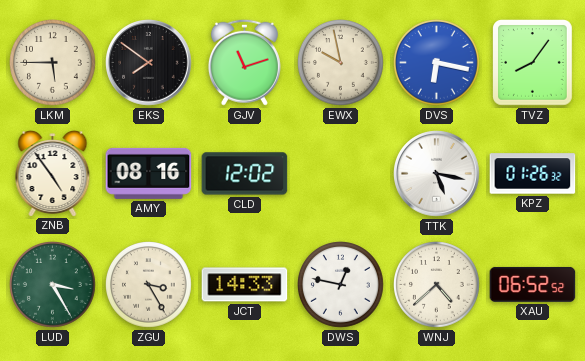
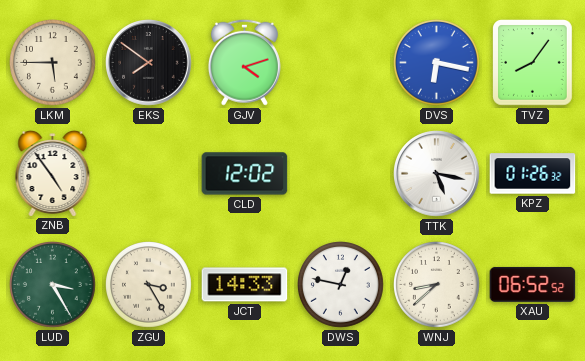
GJV: 11:12 -> 4:12 (244, 62)
EWX: 9:58 -> none (341, 63)
AMY: 08:16 -> none (149, 173)
WNJ: 4:38 -> 8:38 (437, 285)
